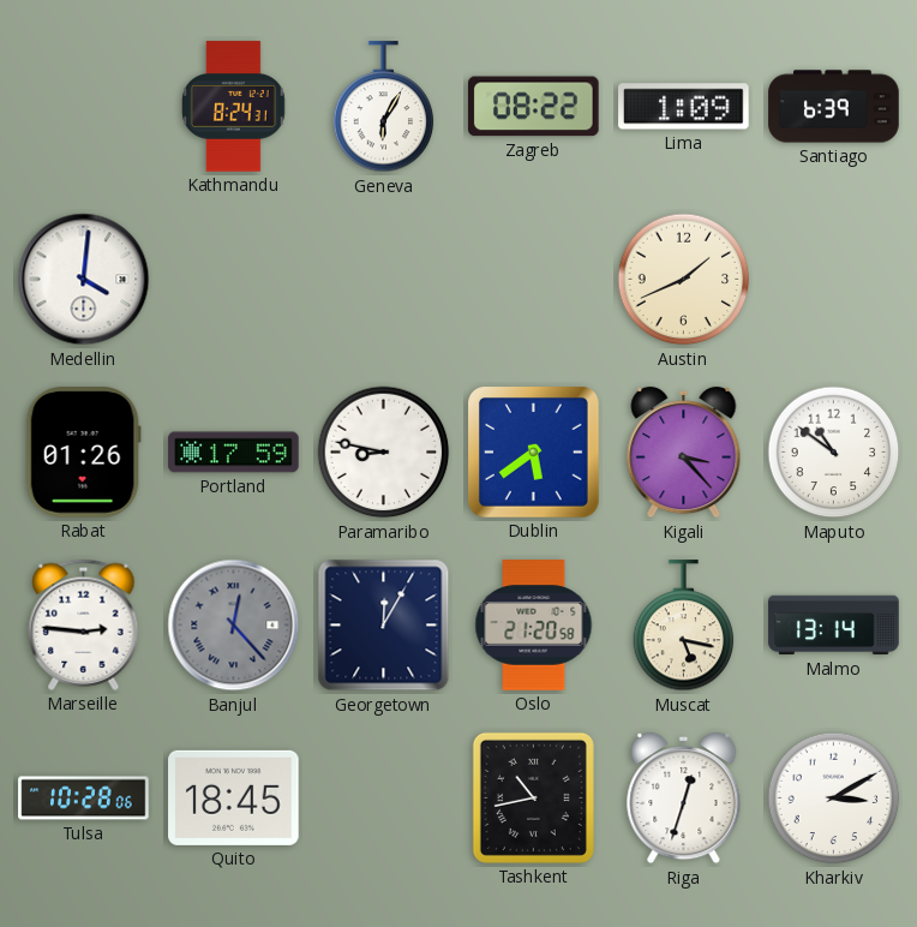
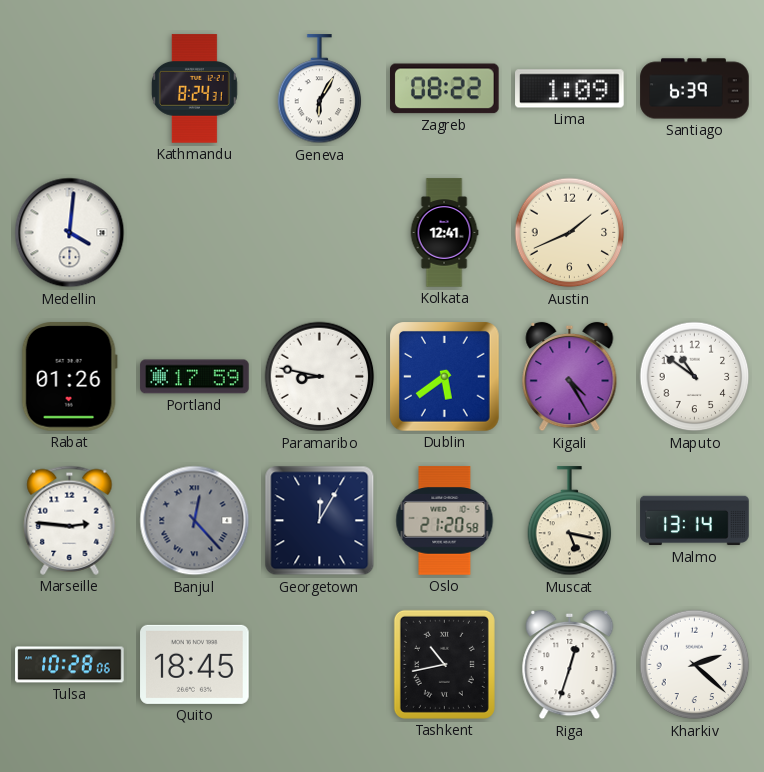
Kolkata: none -> 12:41 (444, 233)
Kigali: 3:23 -> 4:25 (570, 377)
Kharkiv: 3:10 -> 2:22 (695, 665)
